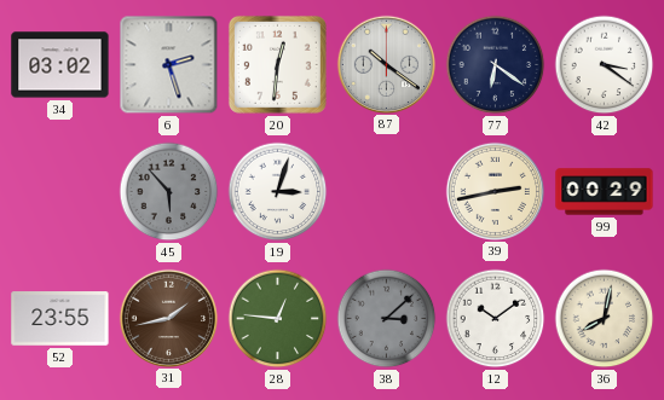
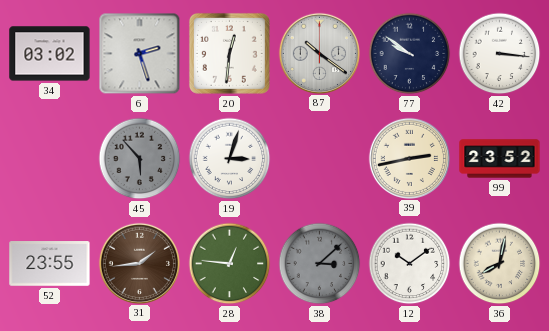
77: 6:21 -> 9:51 (410, 54)
42: 3:21 -> 3:16 (500, 54)
99: 00:29 -> 23:52 (500, 159)
31: 1:43 -> 1:44 (139, 263)
